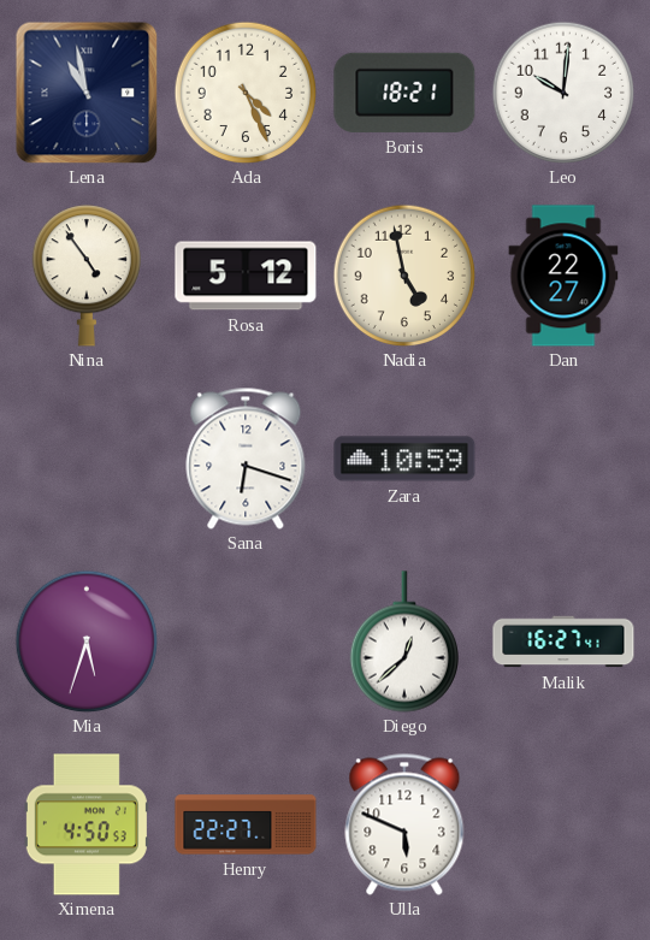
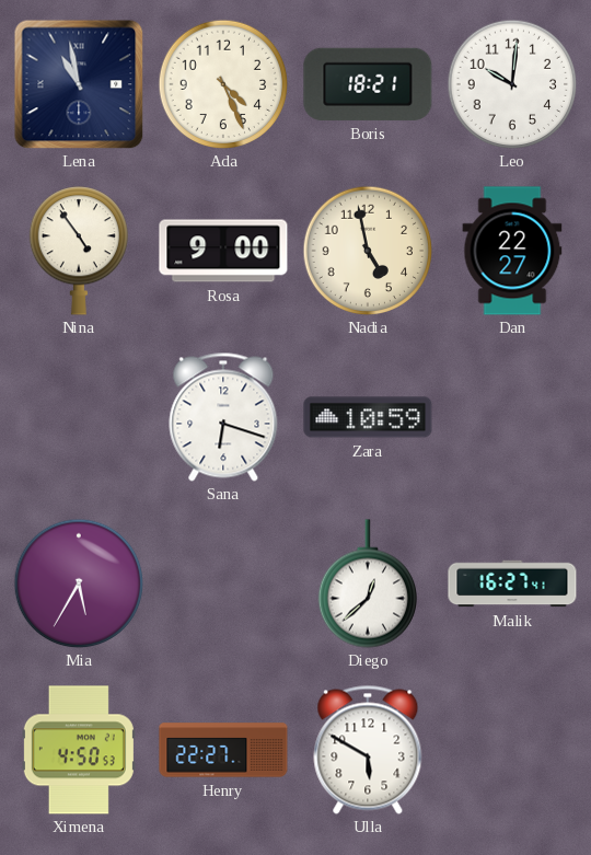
Rosa: 5:12 -> 9:00 (223, 251)
Mia: 5:33 -> 5:35 (79, 584)
Ulla: 5:49 -> 5:50 (368, 750)
